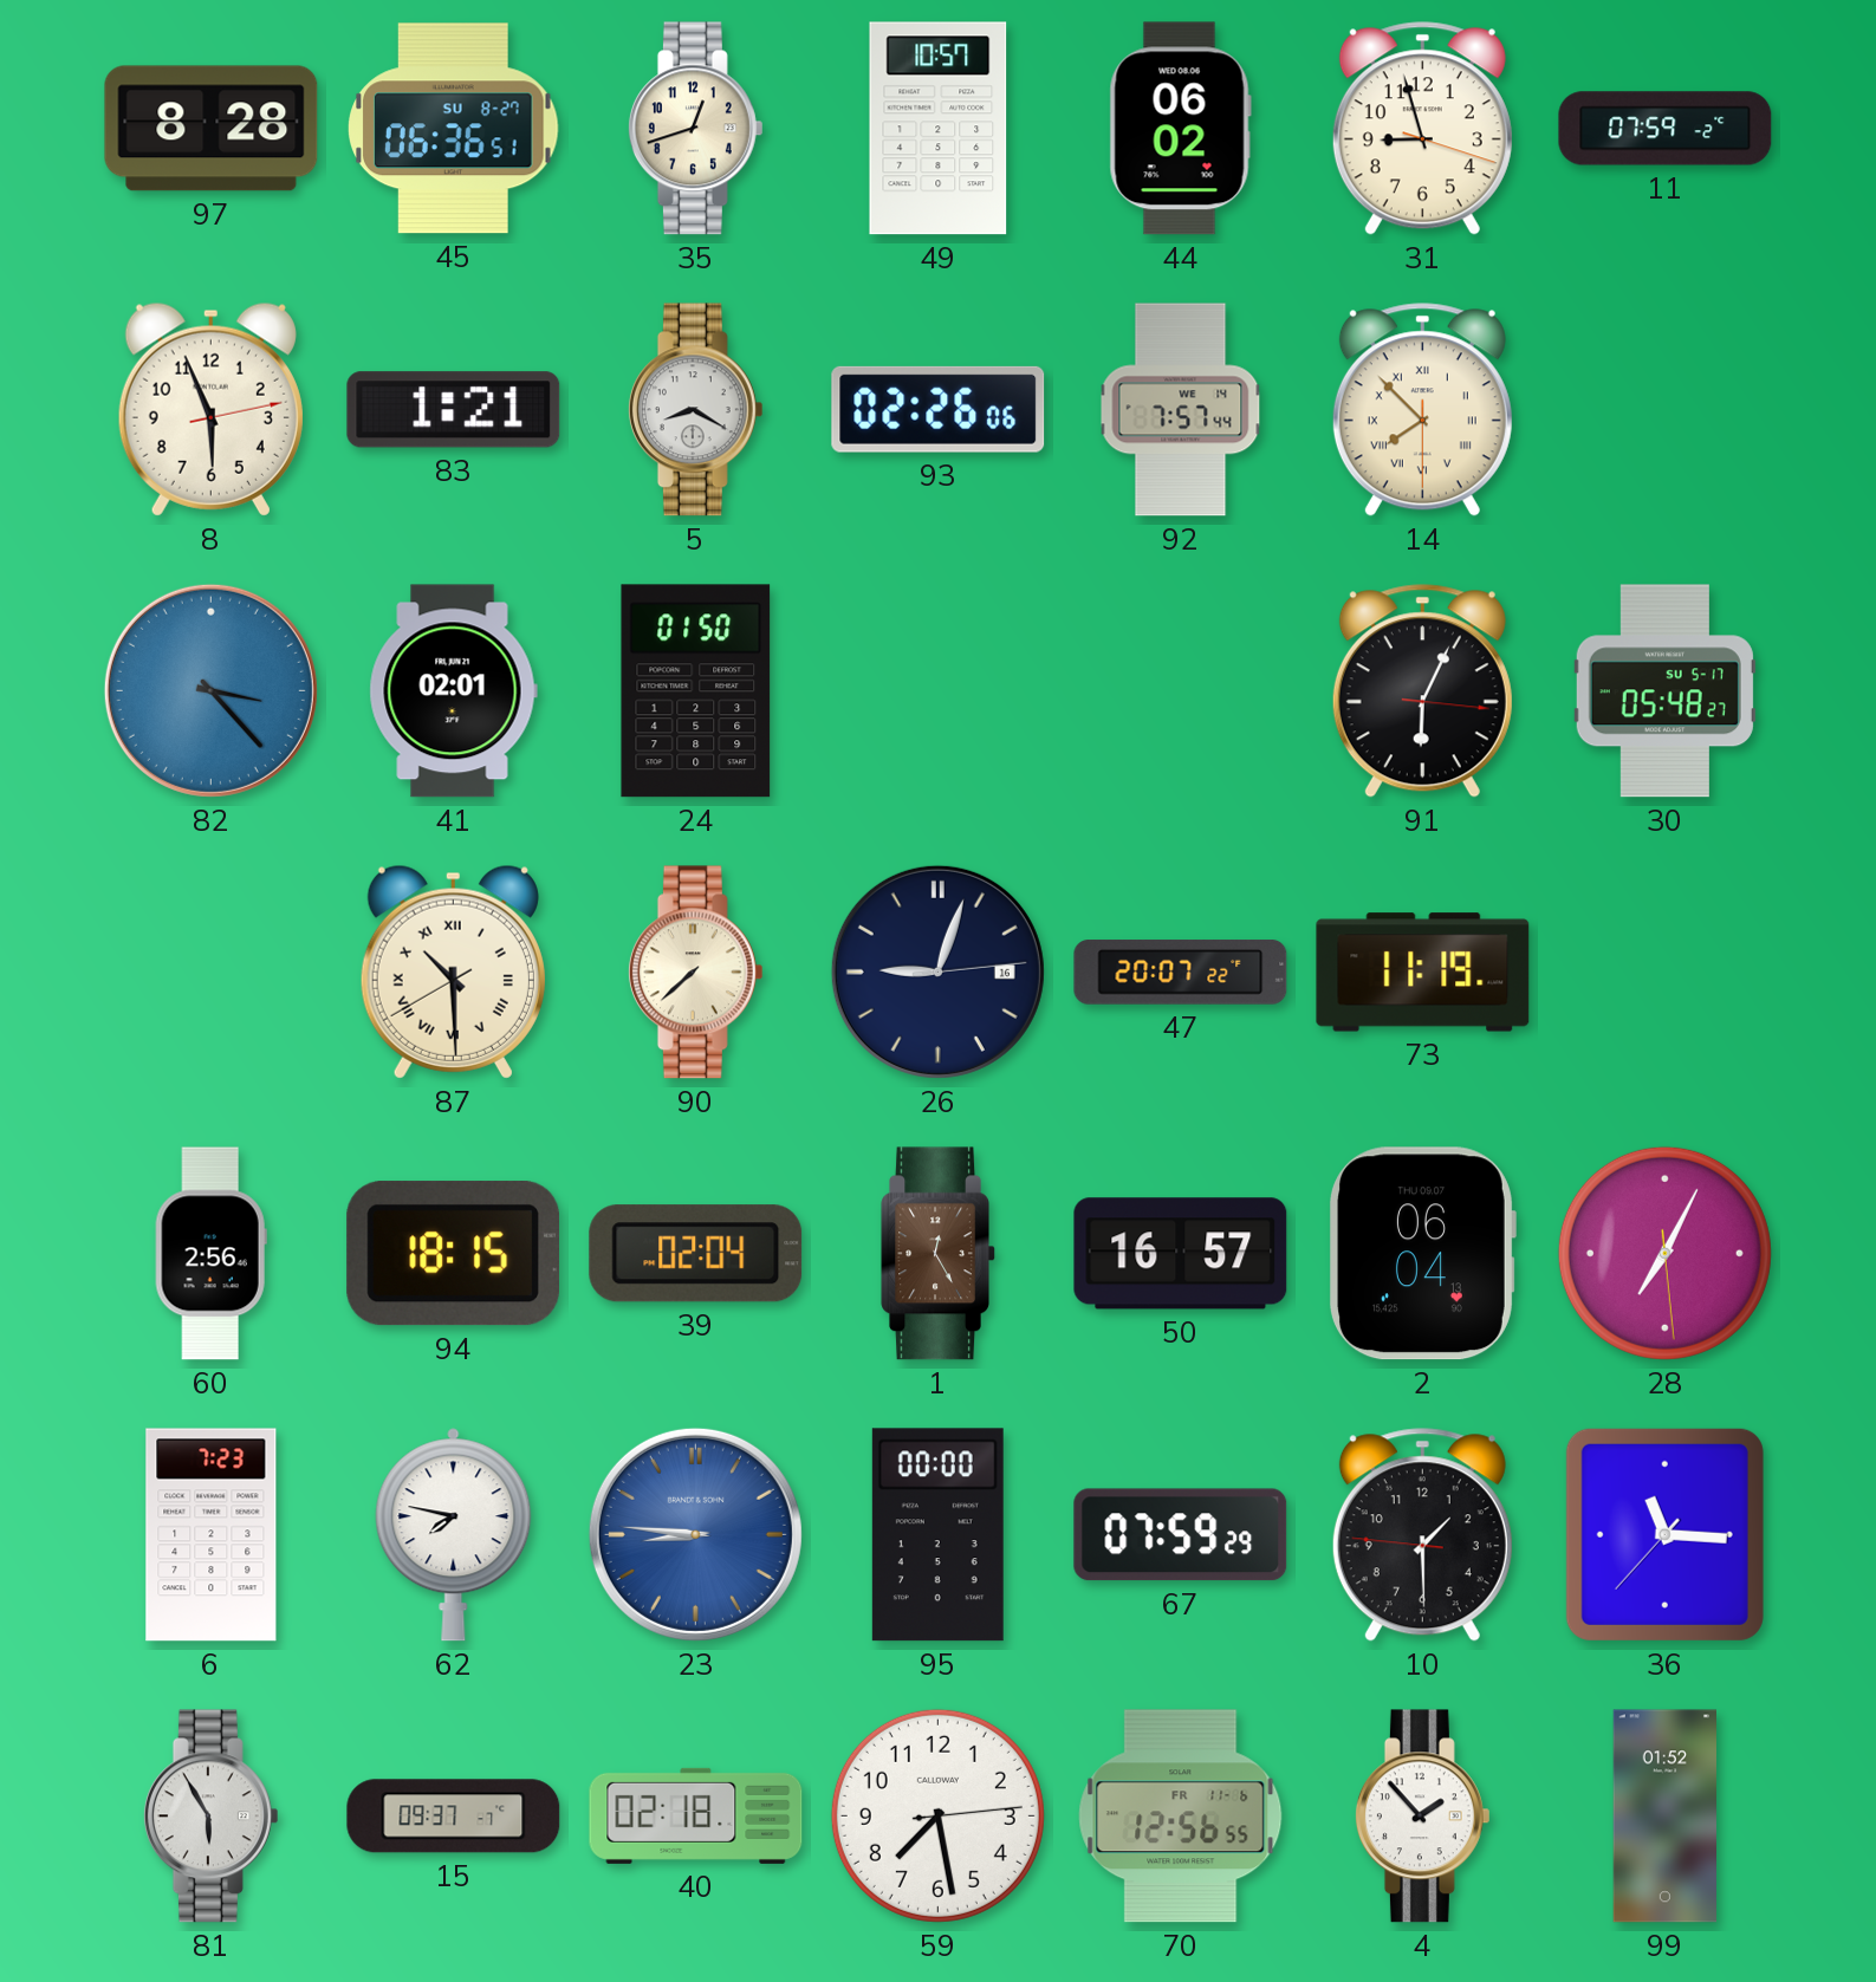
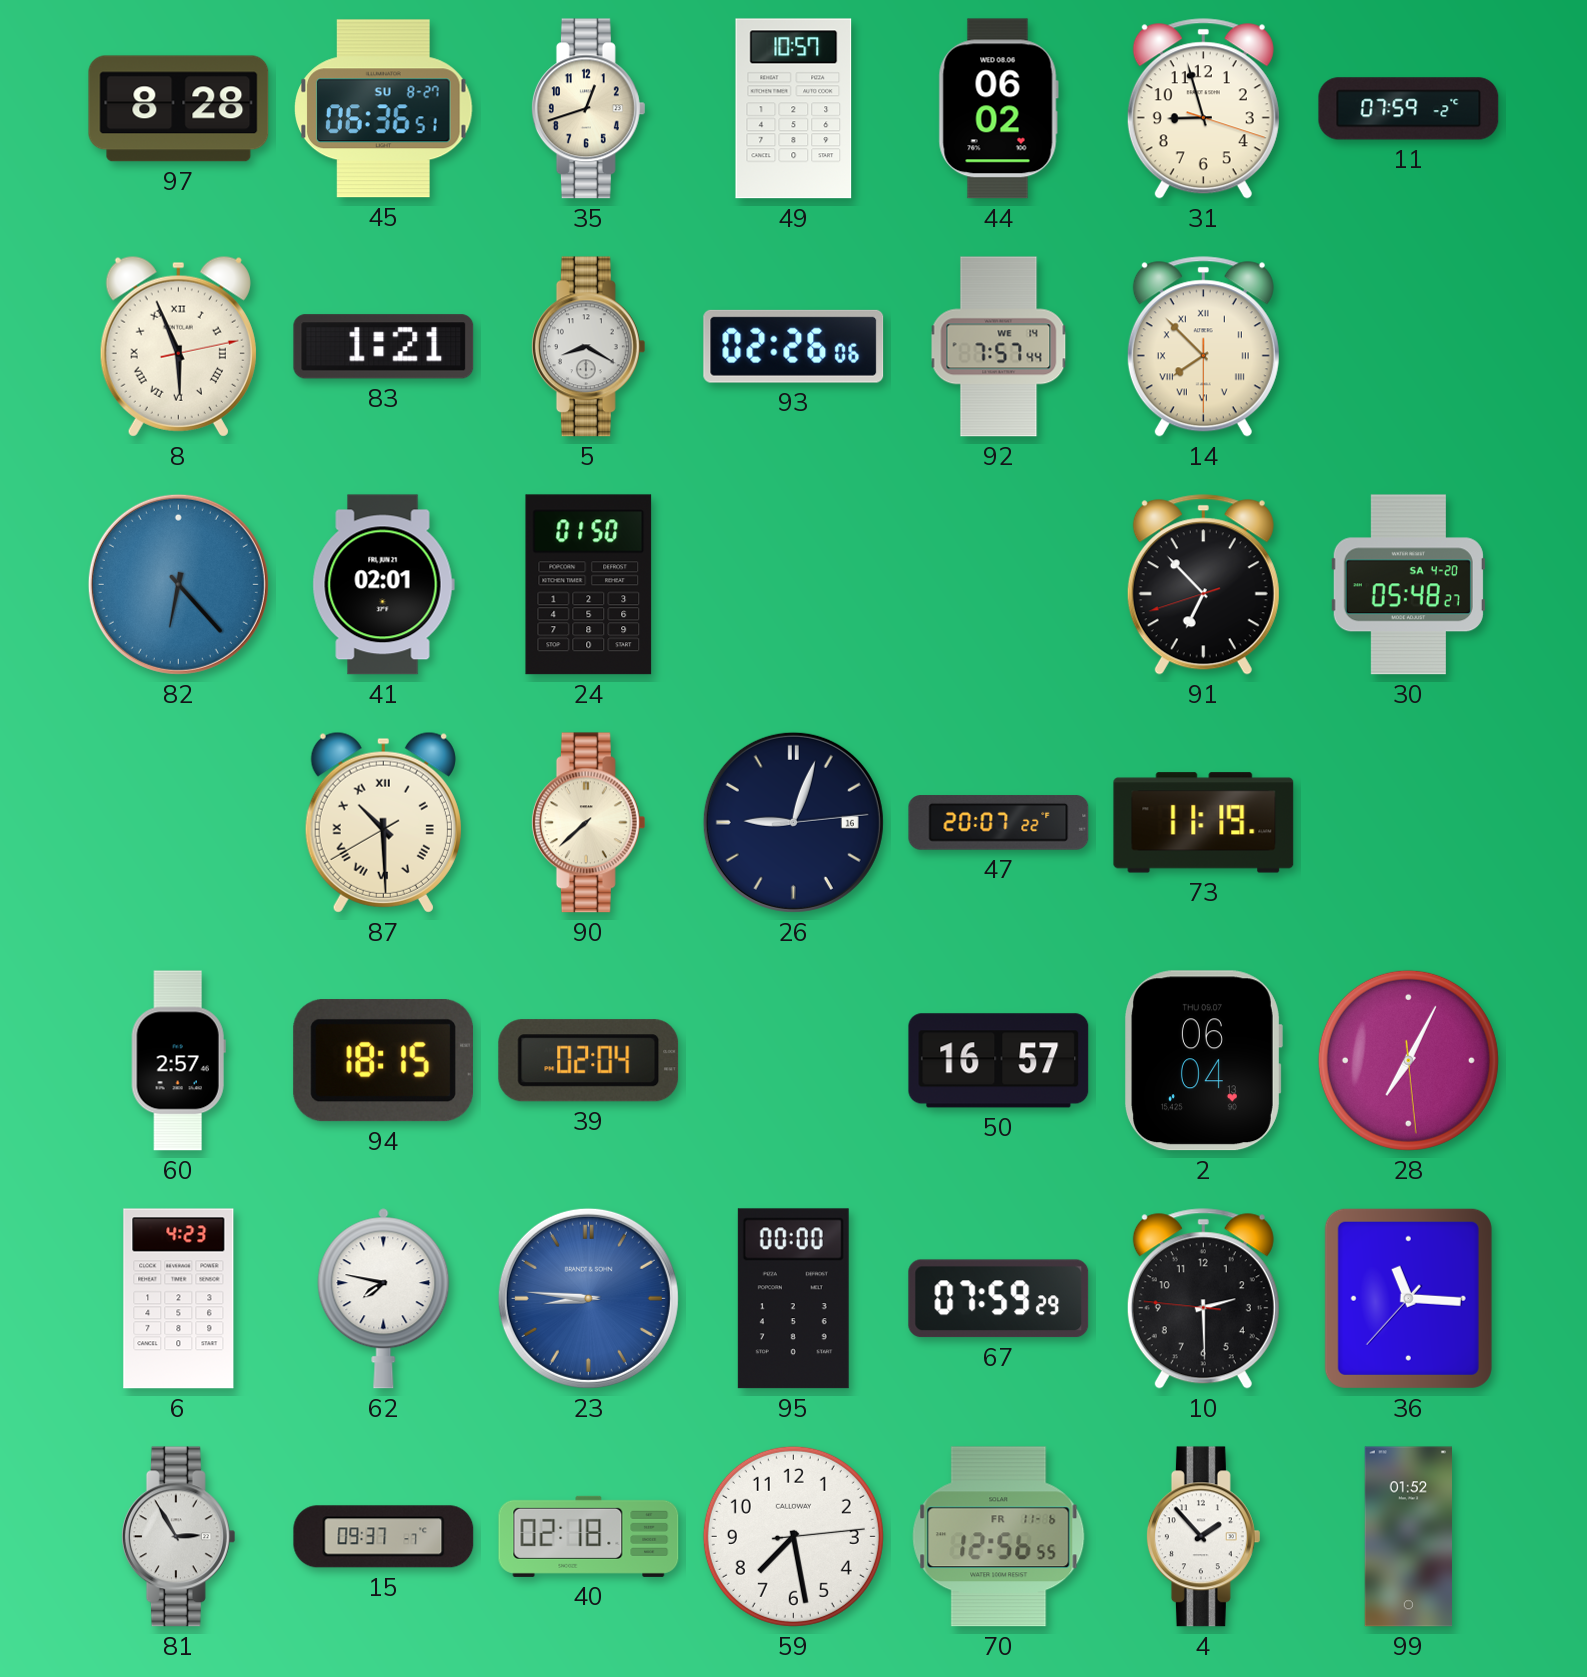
8 numerals: Arabic -> Roman (178, 346)
82: 3:23 -> 6:23 (178, 584)
91: 6:04 -> 6:52 (1203, 585)
30 date: SU 5-17 -> SA 4-20 (1408, 585)
60: 2:56 -> 2:57 (178, 1061)
1: 12:25 -> none (939, 1254)
6: 7:23 -> 4:23 (179, 1299)
10: 1:29 -> 2:29 (1203, 1299)
81: 5:55 -> 2:55 (178, 1537)
